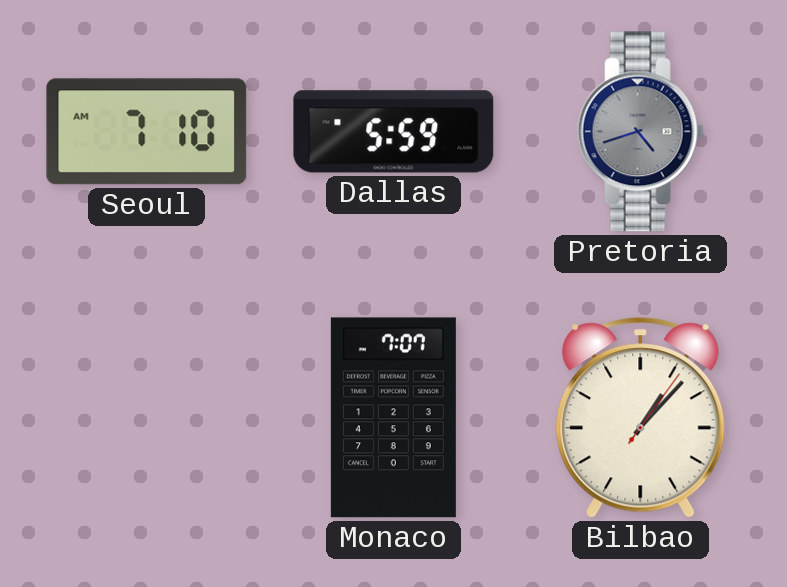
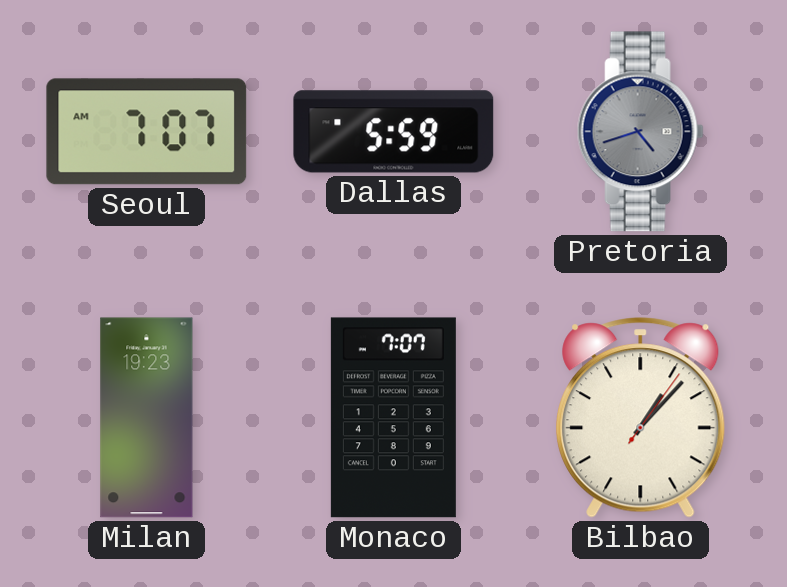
Seoul: 7:10 -> 7:07 (147, 132)
Milan: none -> 19:23 (147, 418)
